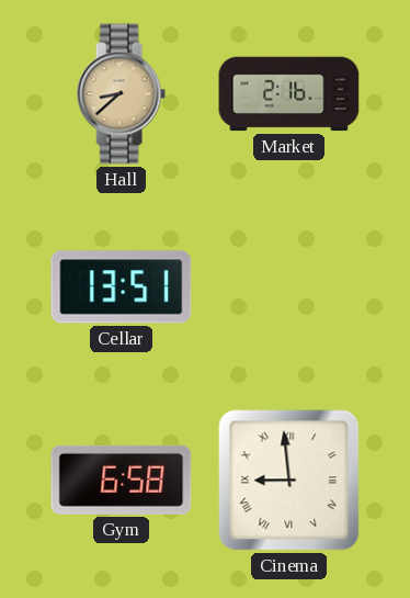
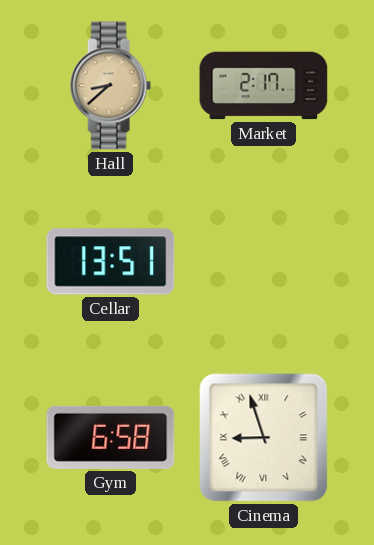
Market: 2:16 -> 2:17 (264, 86)
Cinema: 8:59 -> 8:57 (264, 438)
